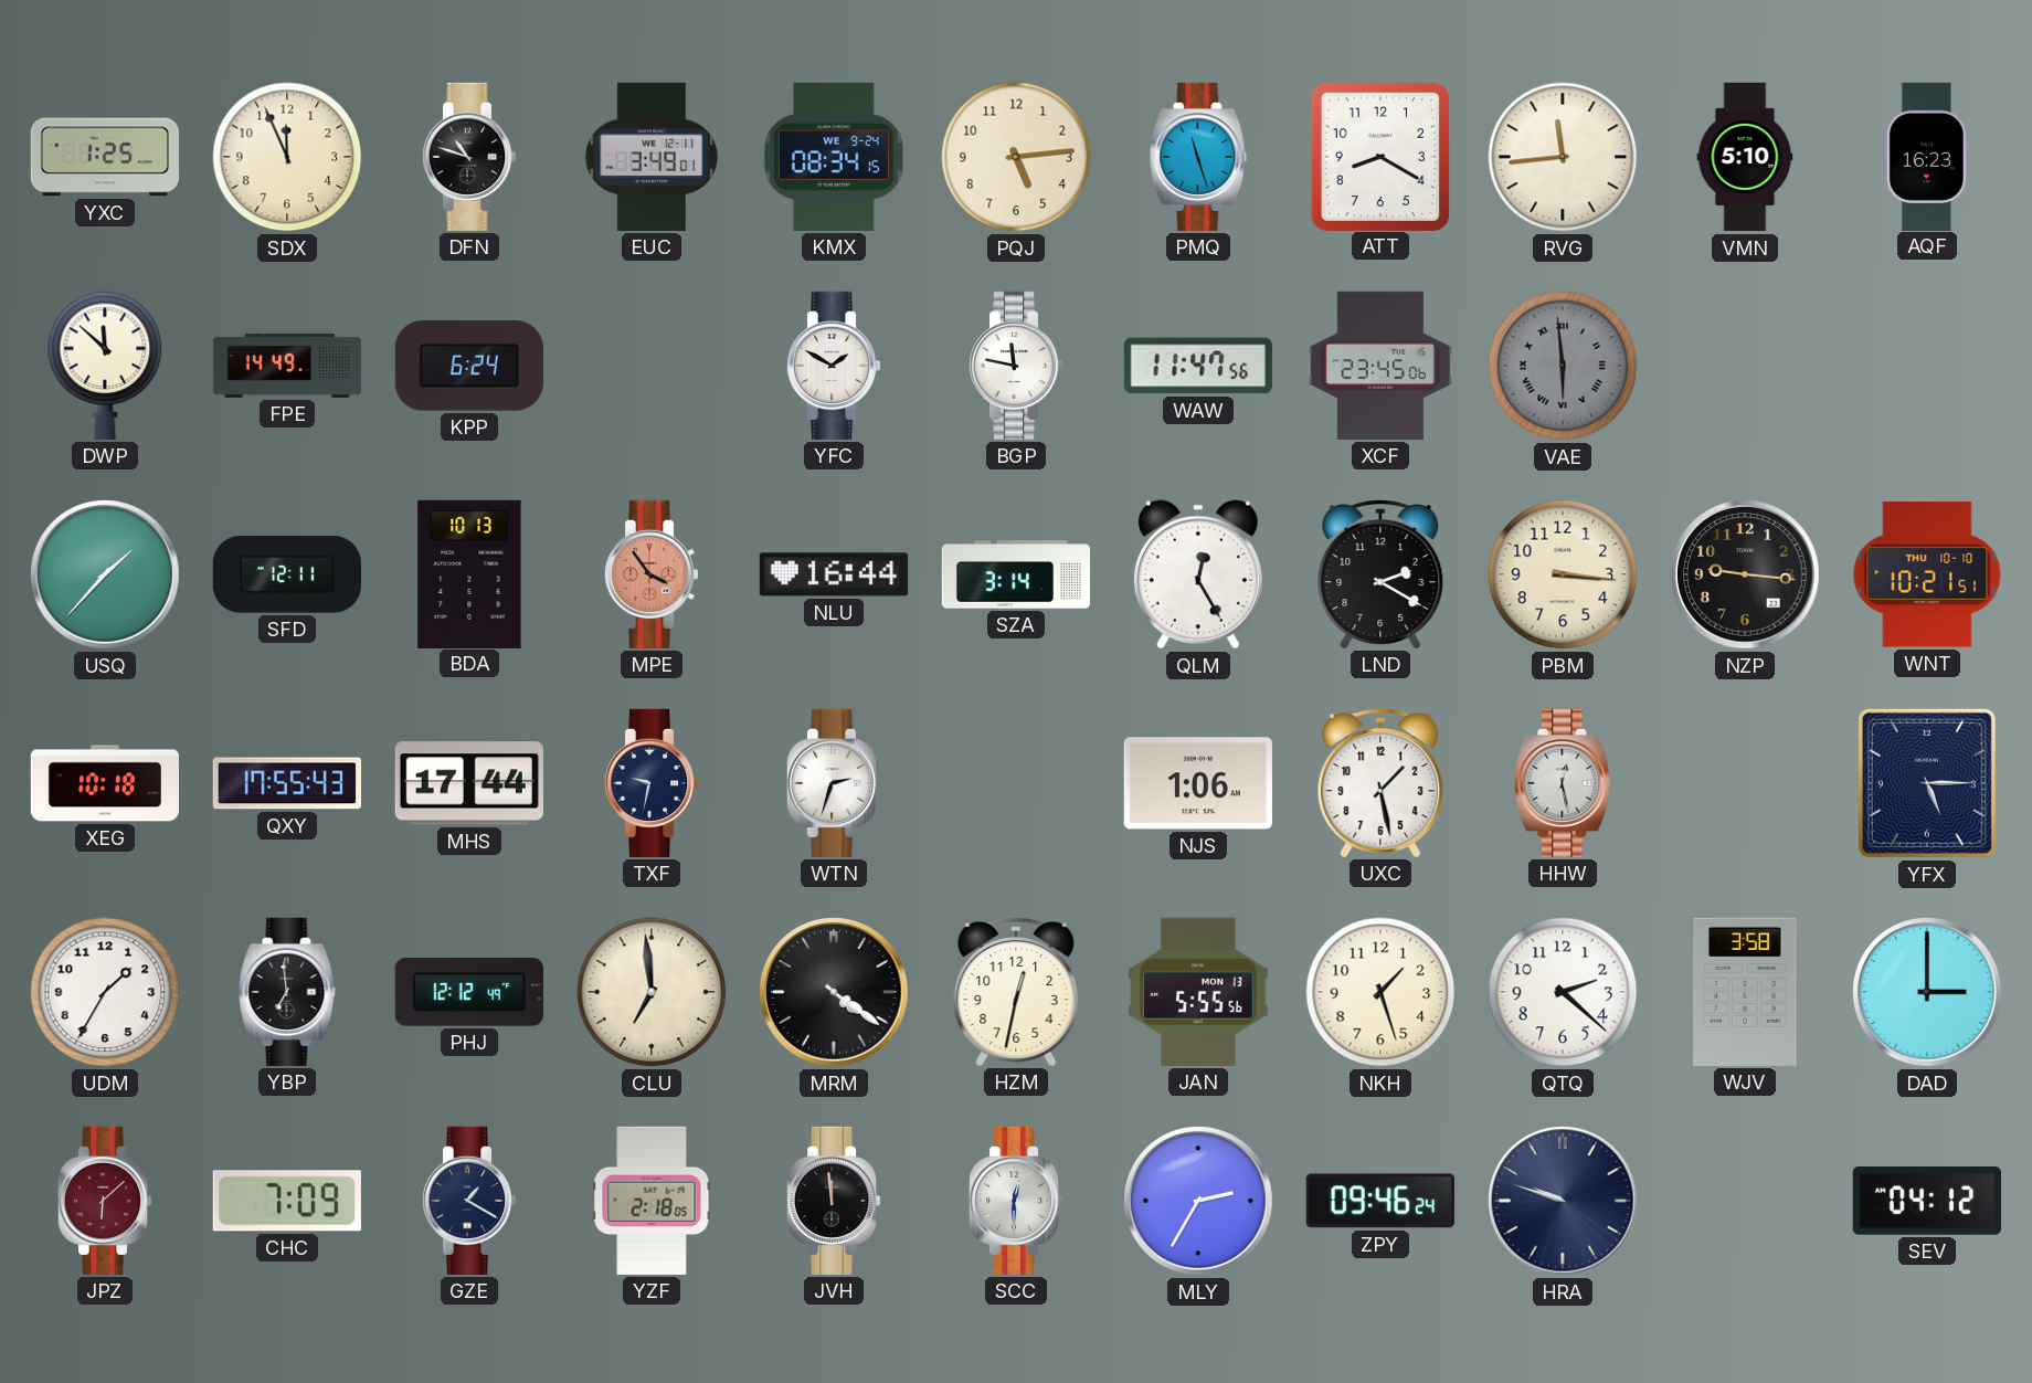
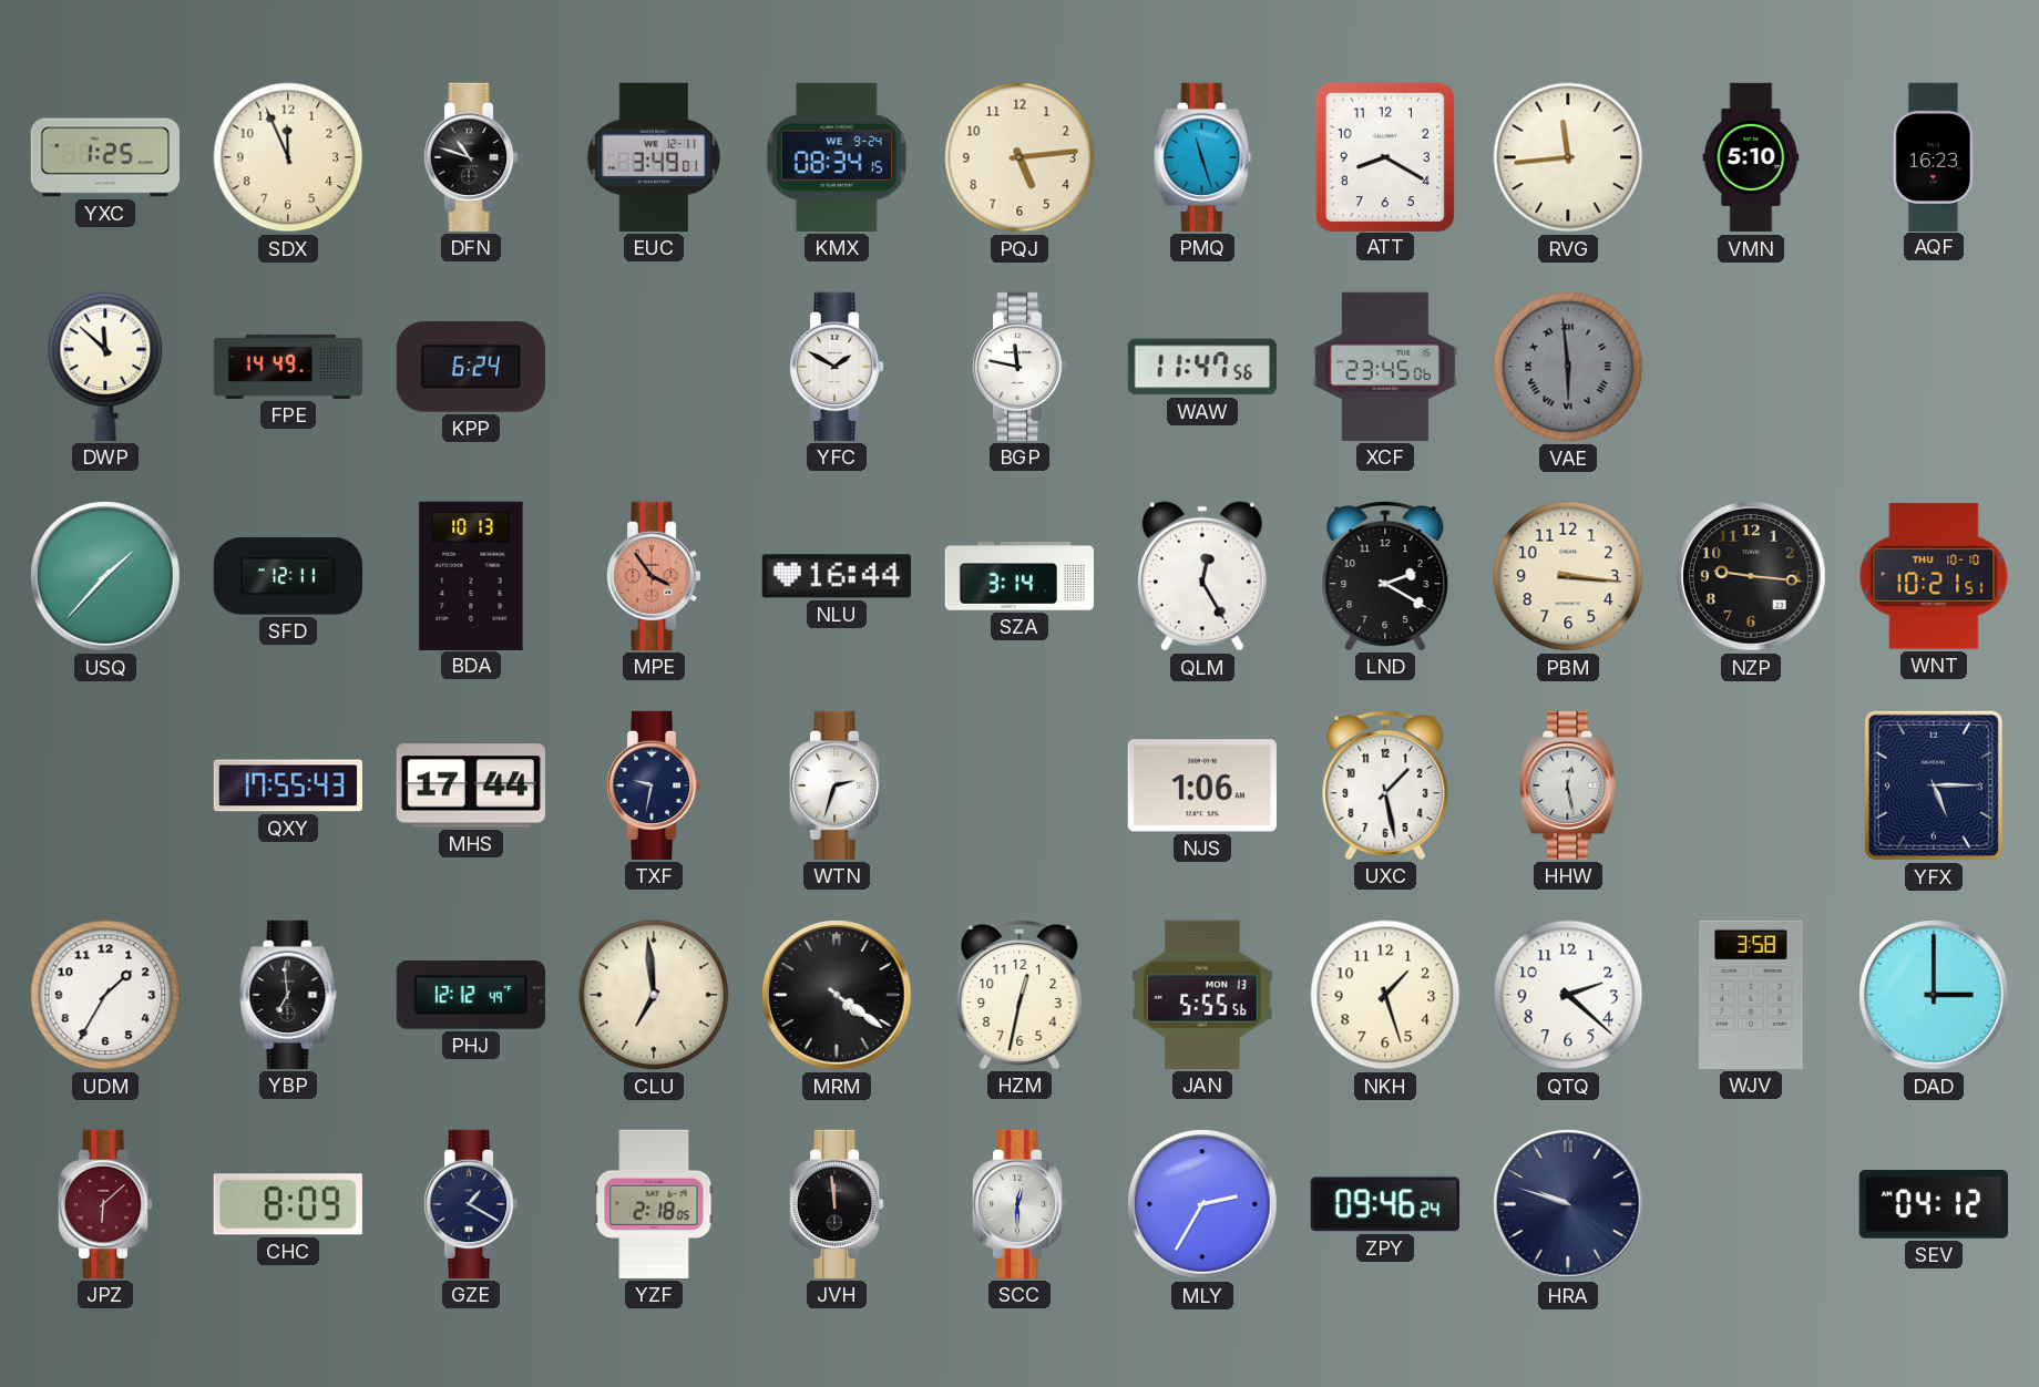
XEG: 10:18 -> none (104, 783)
CHC: 7:09 -> 8:09 (288, 1204)
